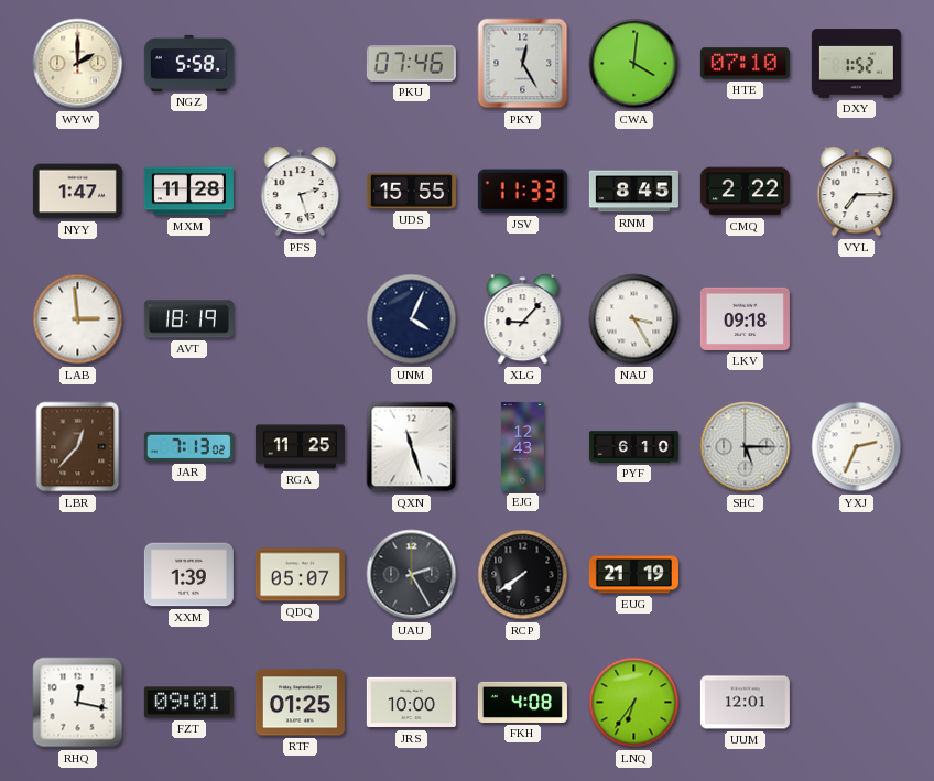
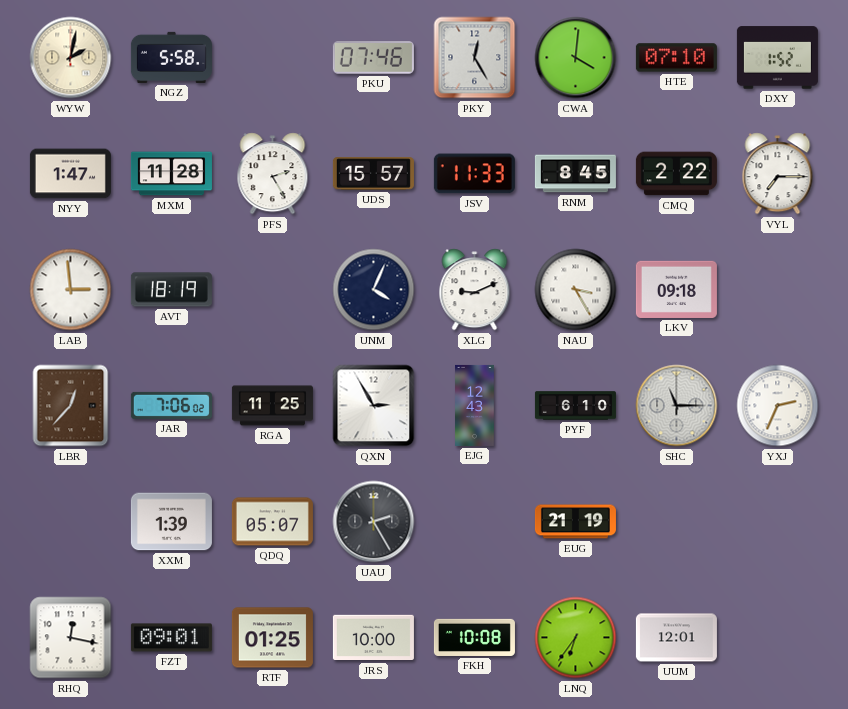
WYW: 2:00 -> 2:02 (71, 58)
PFS: 2:27 -> 2:25 (273, 174)
UDS: 15:55 -> 15:57 (373, 174)
XLG: 9:07 -> 9:11 (475, 290)
JAR: 7:13 -> 7:06 (171, 405)
QXN: 11:27 -> 2:55 (374, 406)
SHC: 5:15 -> 11:15 (677, 406)
RCP: 7:39 -> none (523, 575)
FKH: 4:08 -> 10:08 (474, 637)
